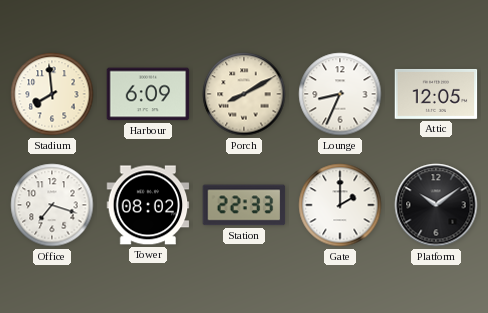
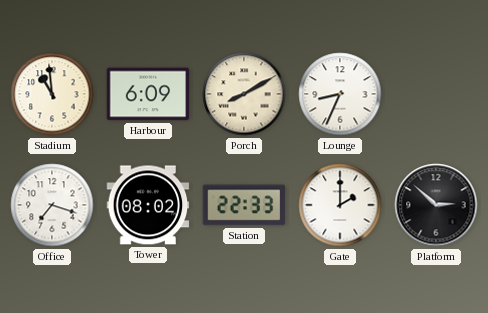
Stadium: 7:59 -> 10:59 (52, 94)
Attic: 12:05 -> none (436, 94)
Platform: 10:09 -> 2:52 (436, 205)
